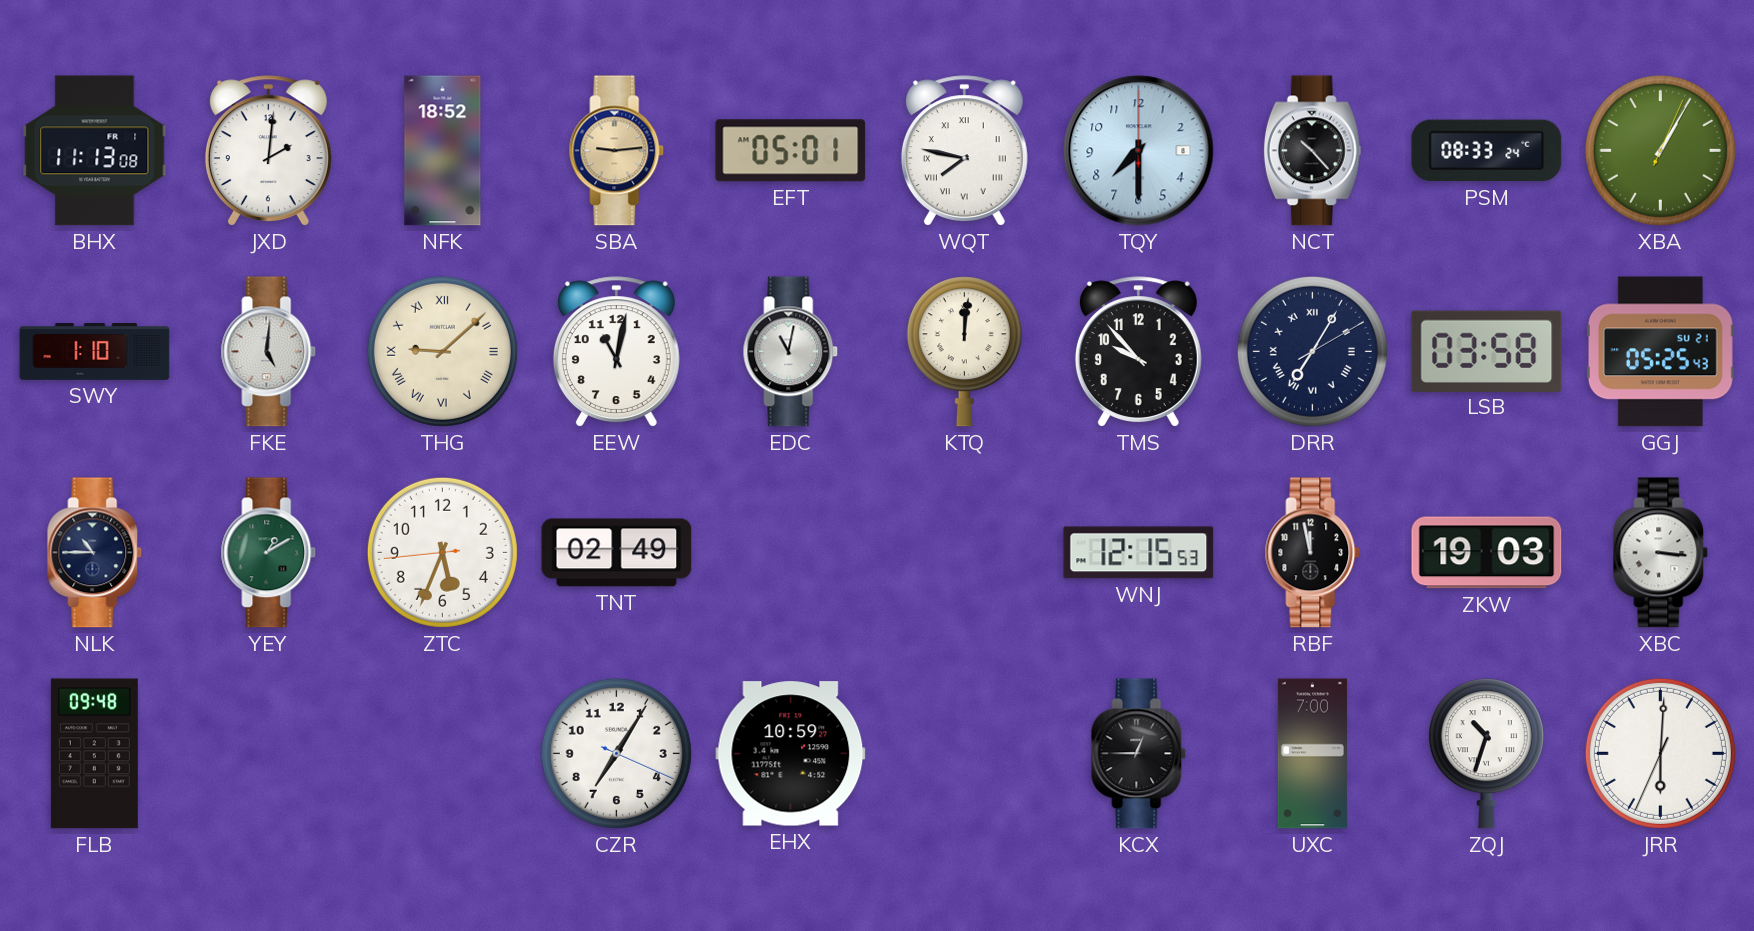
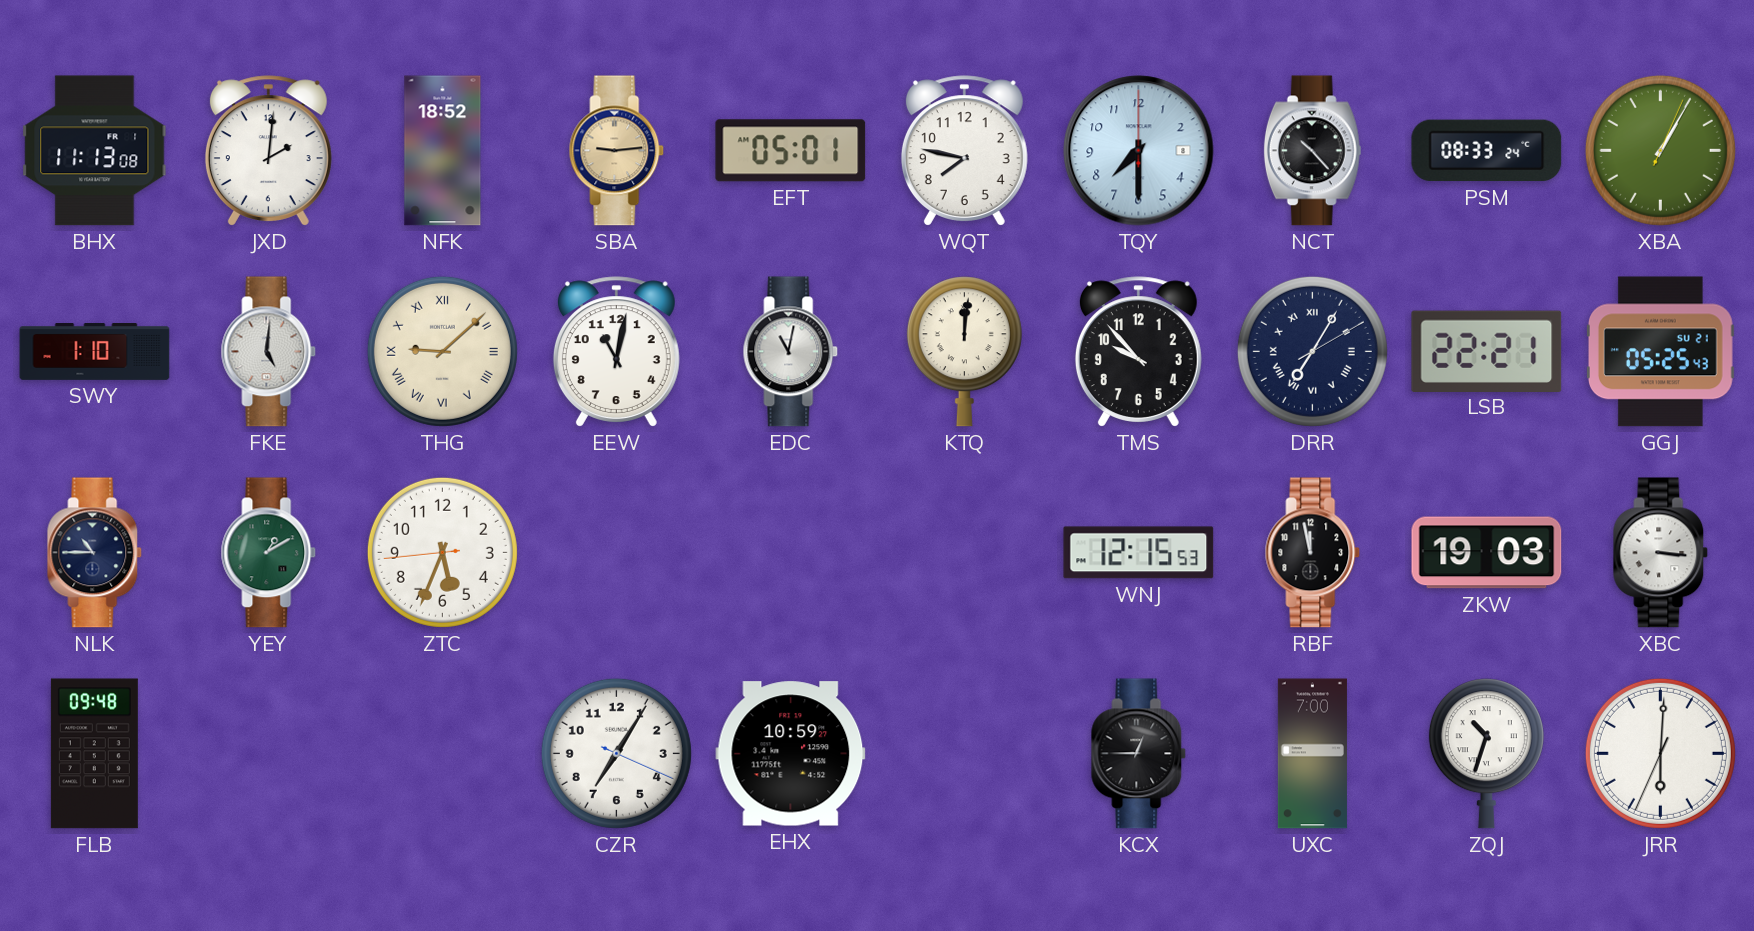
WQT numerals: Roman -> Arabic (964, 151)
LSB: 03:58 -> 22:21 (1487, 351)
TNT: 02:49 -> none (617, 553)
